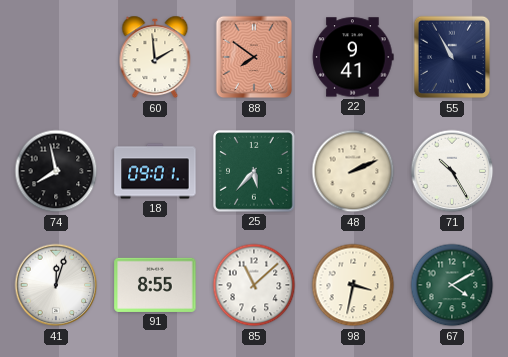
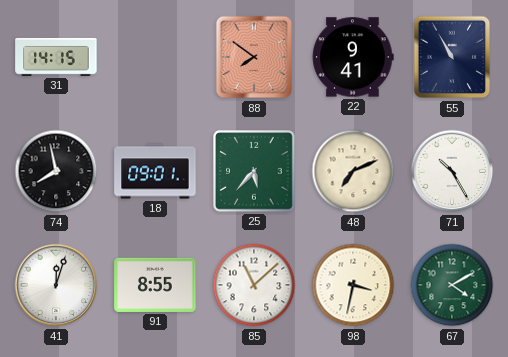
31: none -> 14:15 (56, 57)
60: 1:59 -> none (155, 57)
48: 2:11 -> 7:11 (353, 171)
